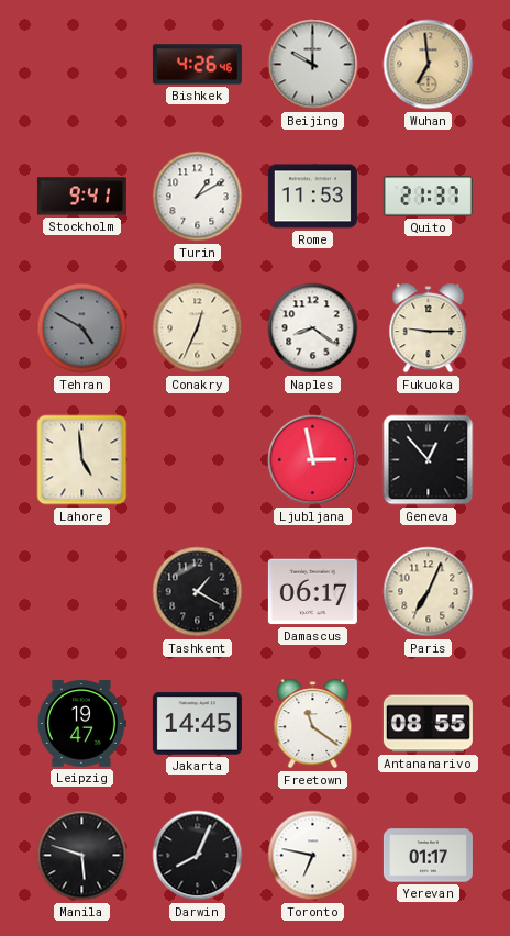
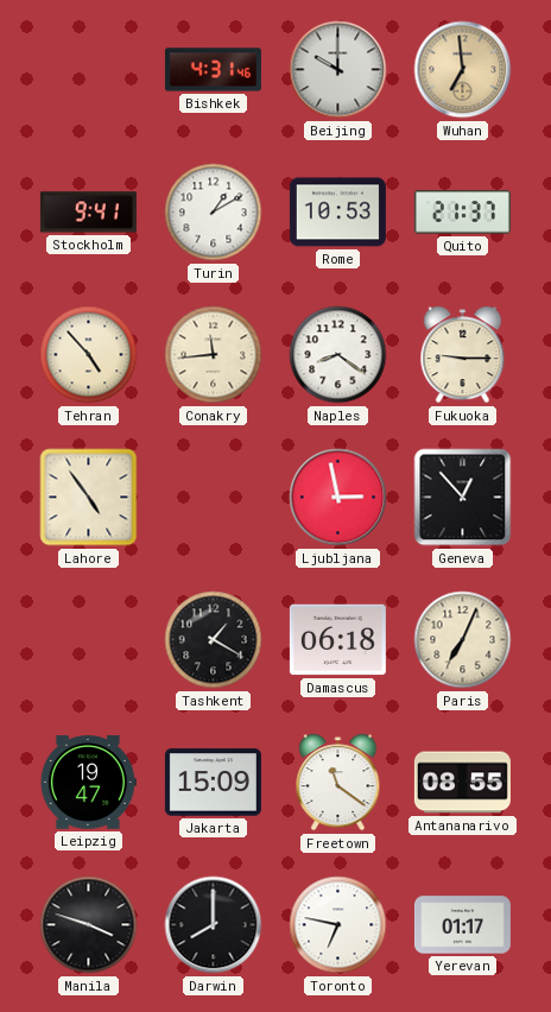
Bishkek: 4:26 -> 4:31 (213, 70)
Rome: 11:53 -> 10:53 (337, 213)
Tehran: 4:50 -> 4:53 (89, 355)
Tehran dial: grey -> cream (89, 355)
Conakry: 12:34 -> 11:44 (214, 355)
Lahore: 4:59 -> 4:54 (89, 498)
Damascus: 06:17 -> 06:18 (337, 640)
Jakarta: 14:45 -> 15:09 (213, 783)
Manila: 5:48 -> 3:48 (89, 925)
Darwin: 8:04 -> 8:00 (214, 925)
